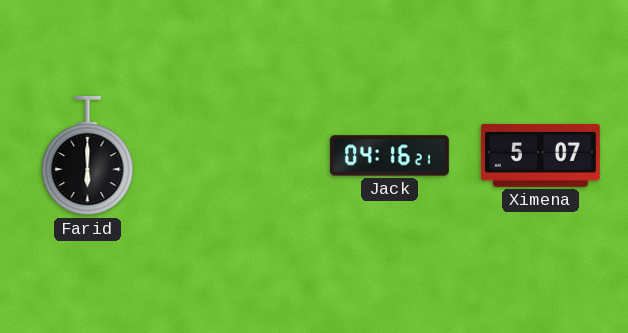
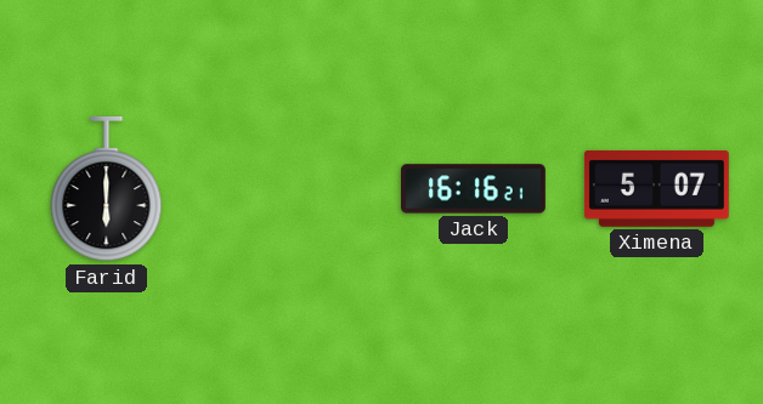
Jack: 04:16 -> 16:16 (474, 189)
